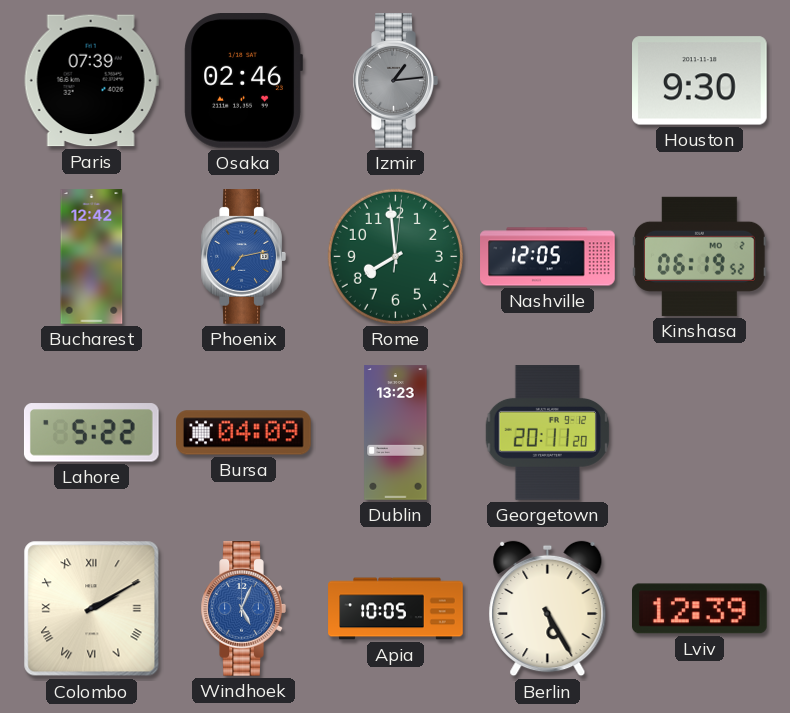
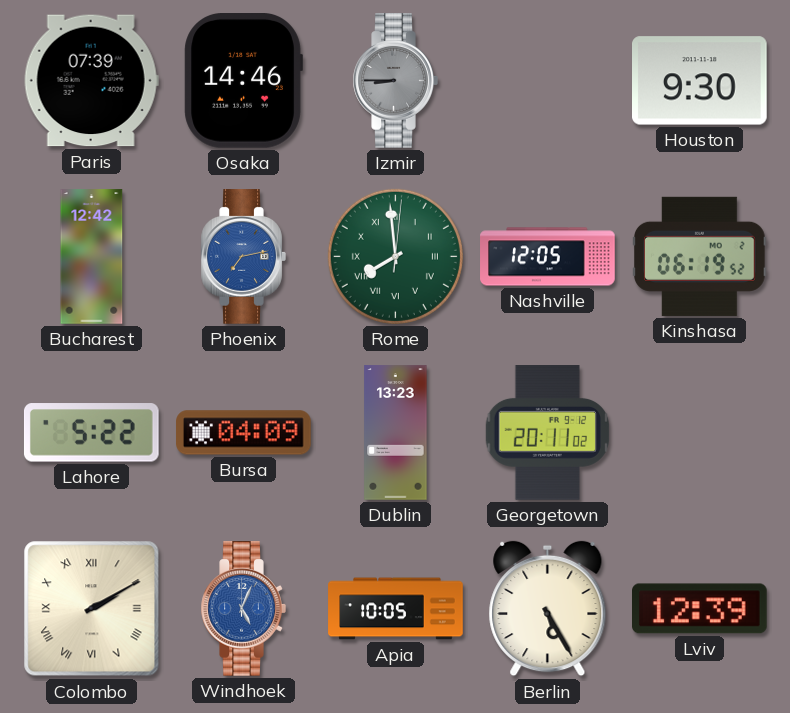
Osaka: 02:46 -> 14:46 (243, 81)
Izmir: 1:14 -> 8:45 (395, 81)
Rome numerals: Arabic -> Roman (395, 256)
Georgetown: 20:11:20 -> 20:11:02 (547, 433)
